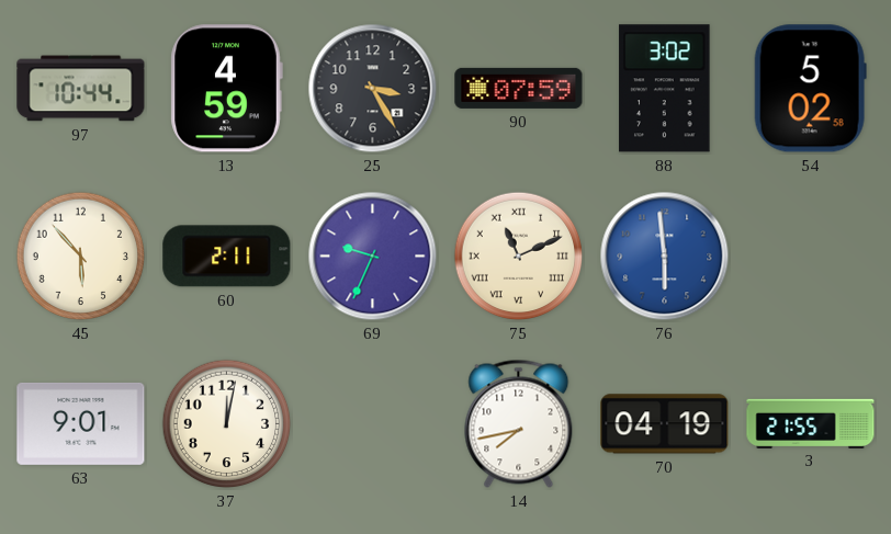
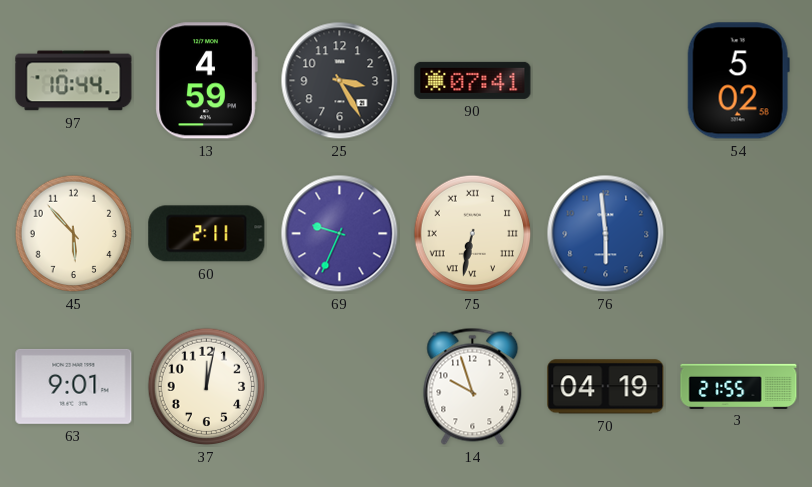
90: 07:59 -> 07:41 (473, 80)
88: 3:02 -> none (665, 89)
75: 11:11 -> 6:32 (473, 234)
14: 7:43 -> 9:57 (473, 386)
